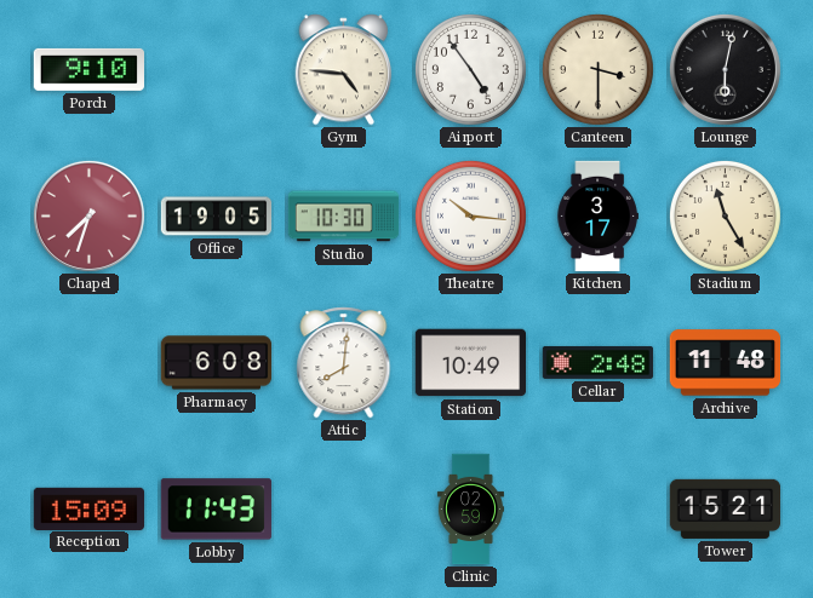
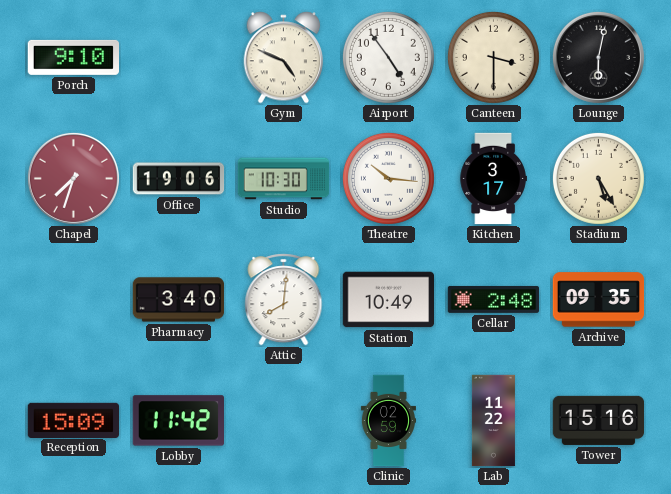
Gym: 4:46 -> 4:49 (284, 58)
Office: 19:05 -> 19:06 (179, 179)
Stadium: 11:25 -> 5:25 (598, 178)
Pharmacy: 6:08 -> 3:40 (179, 300)
Archive: 11:48 -> 09:35 (599, 300)
Lobby: 11:43 -> 11:42 (178, 421)
Lab: none -> 11:22 (493, 421)
Tower: 15:21 -> 15:16 (599, 420)
